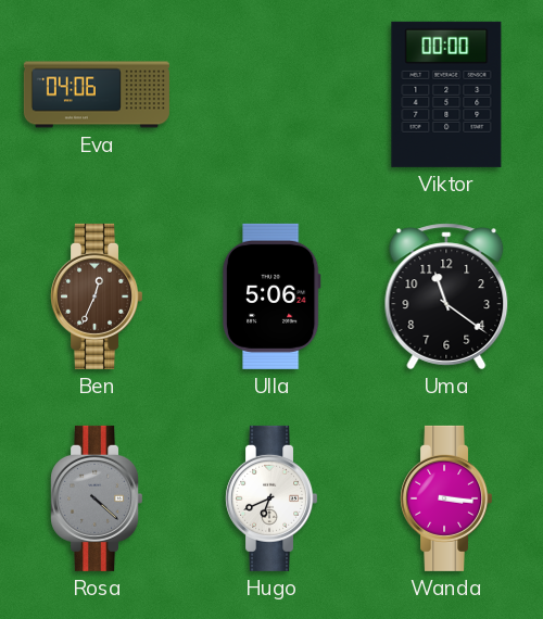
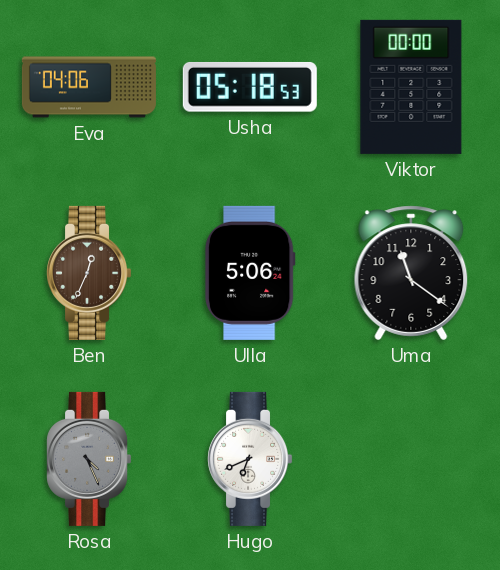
Usha: none -> 05:18 (250, 87)
Rosa: 4:22 -> 4:26 (89, 459)
Wanda: 3:16 -> none (446, 498)
